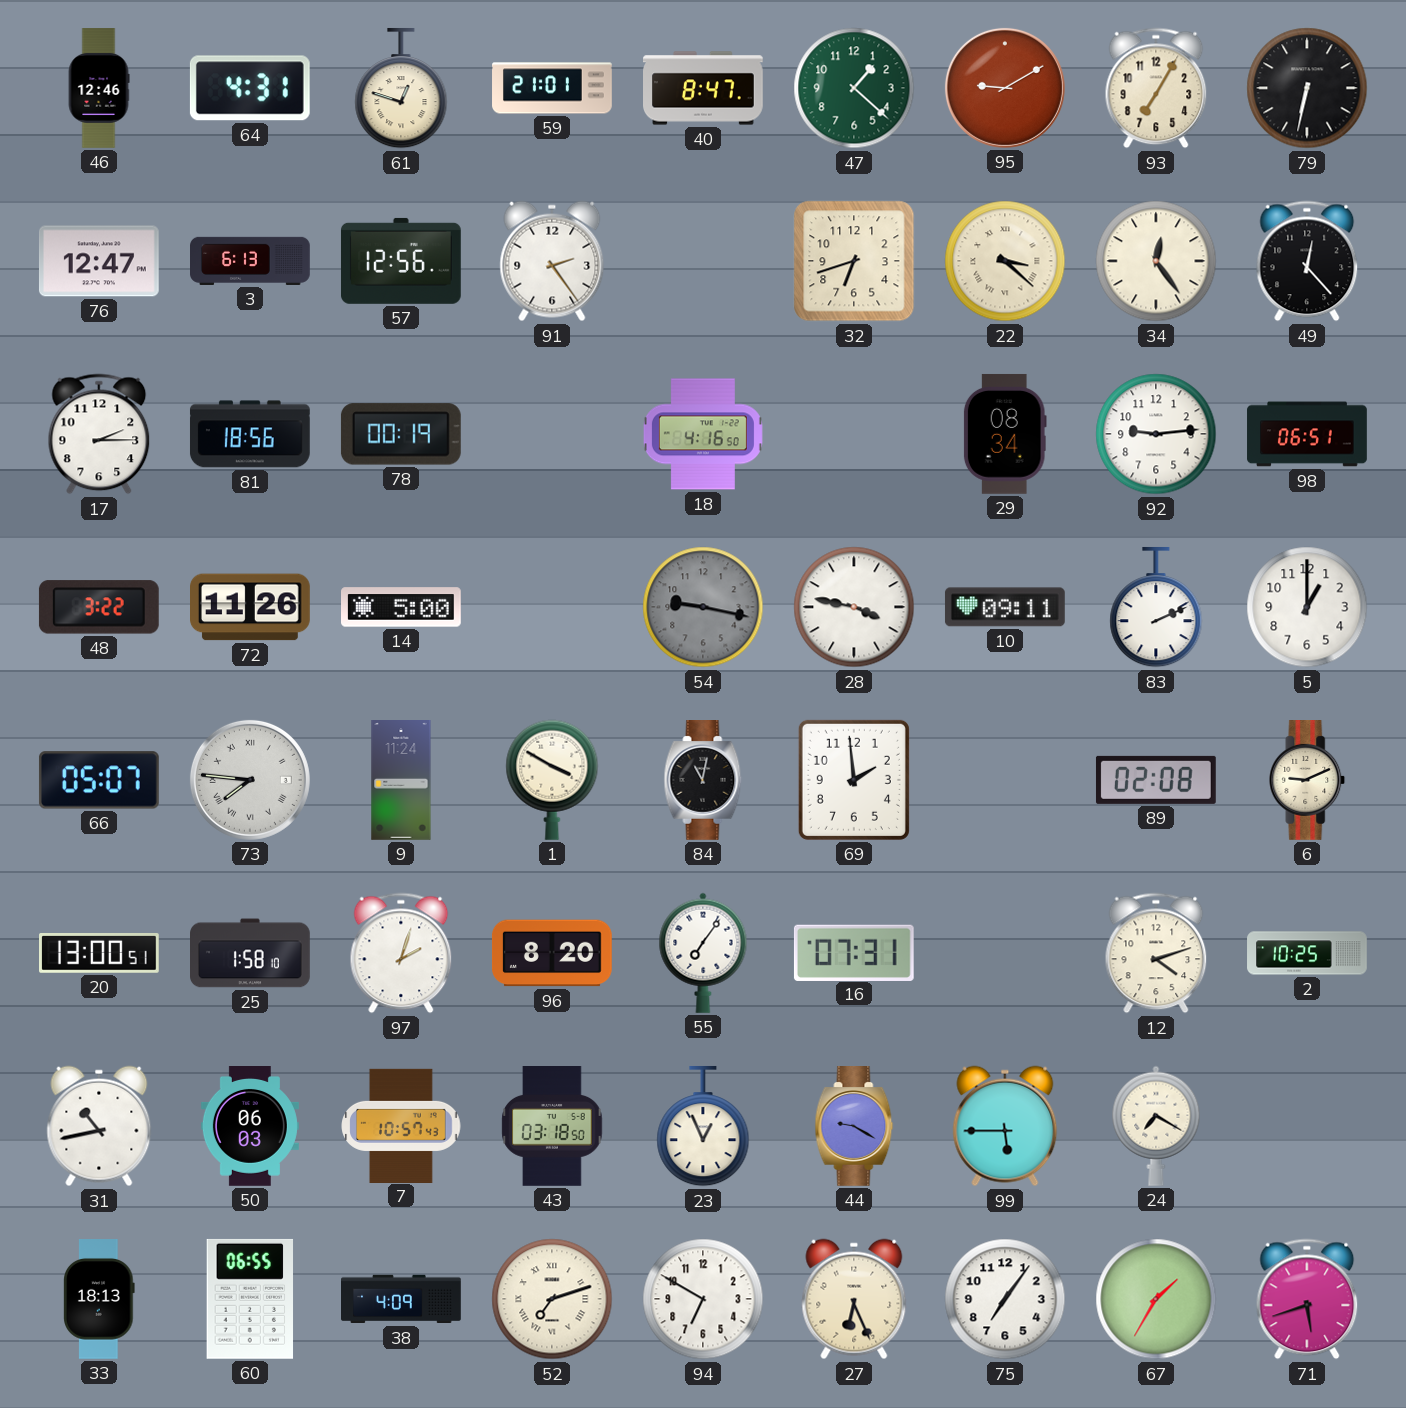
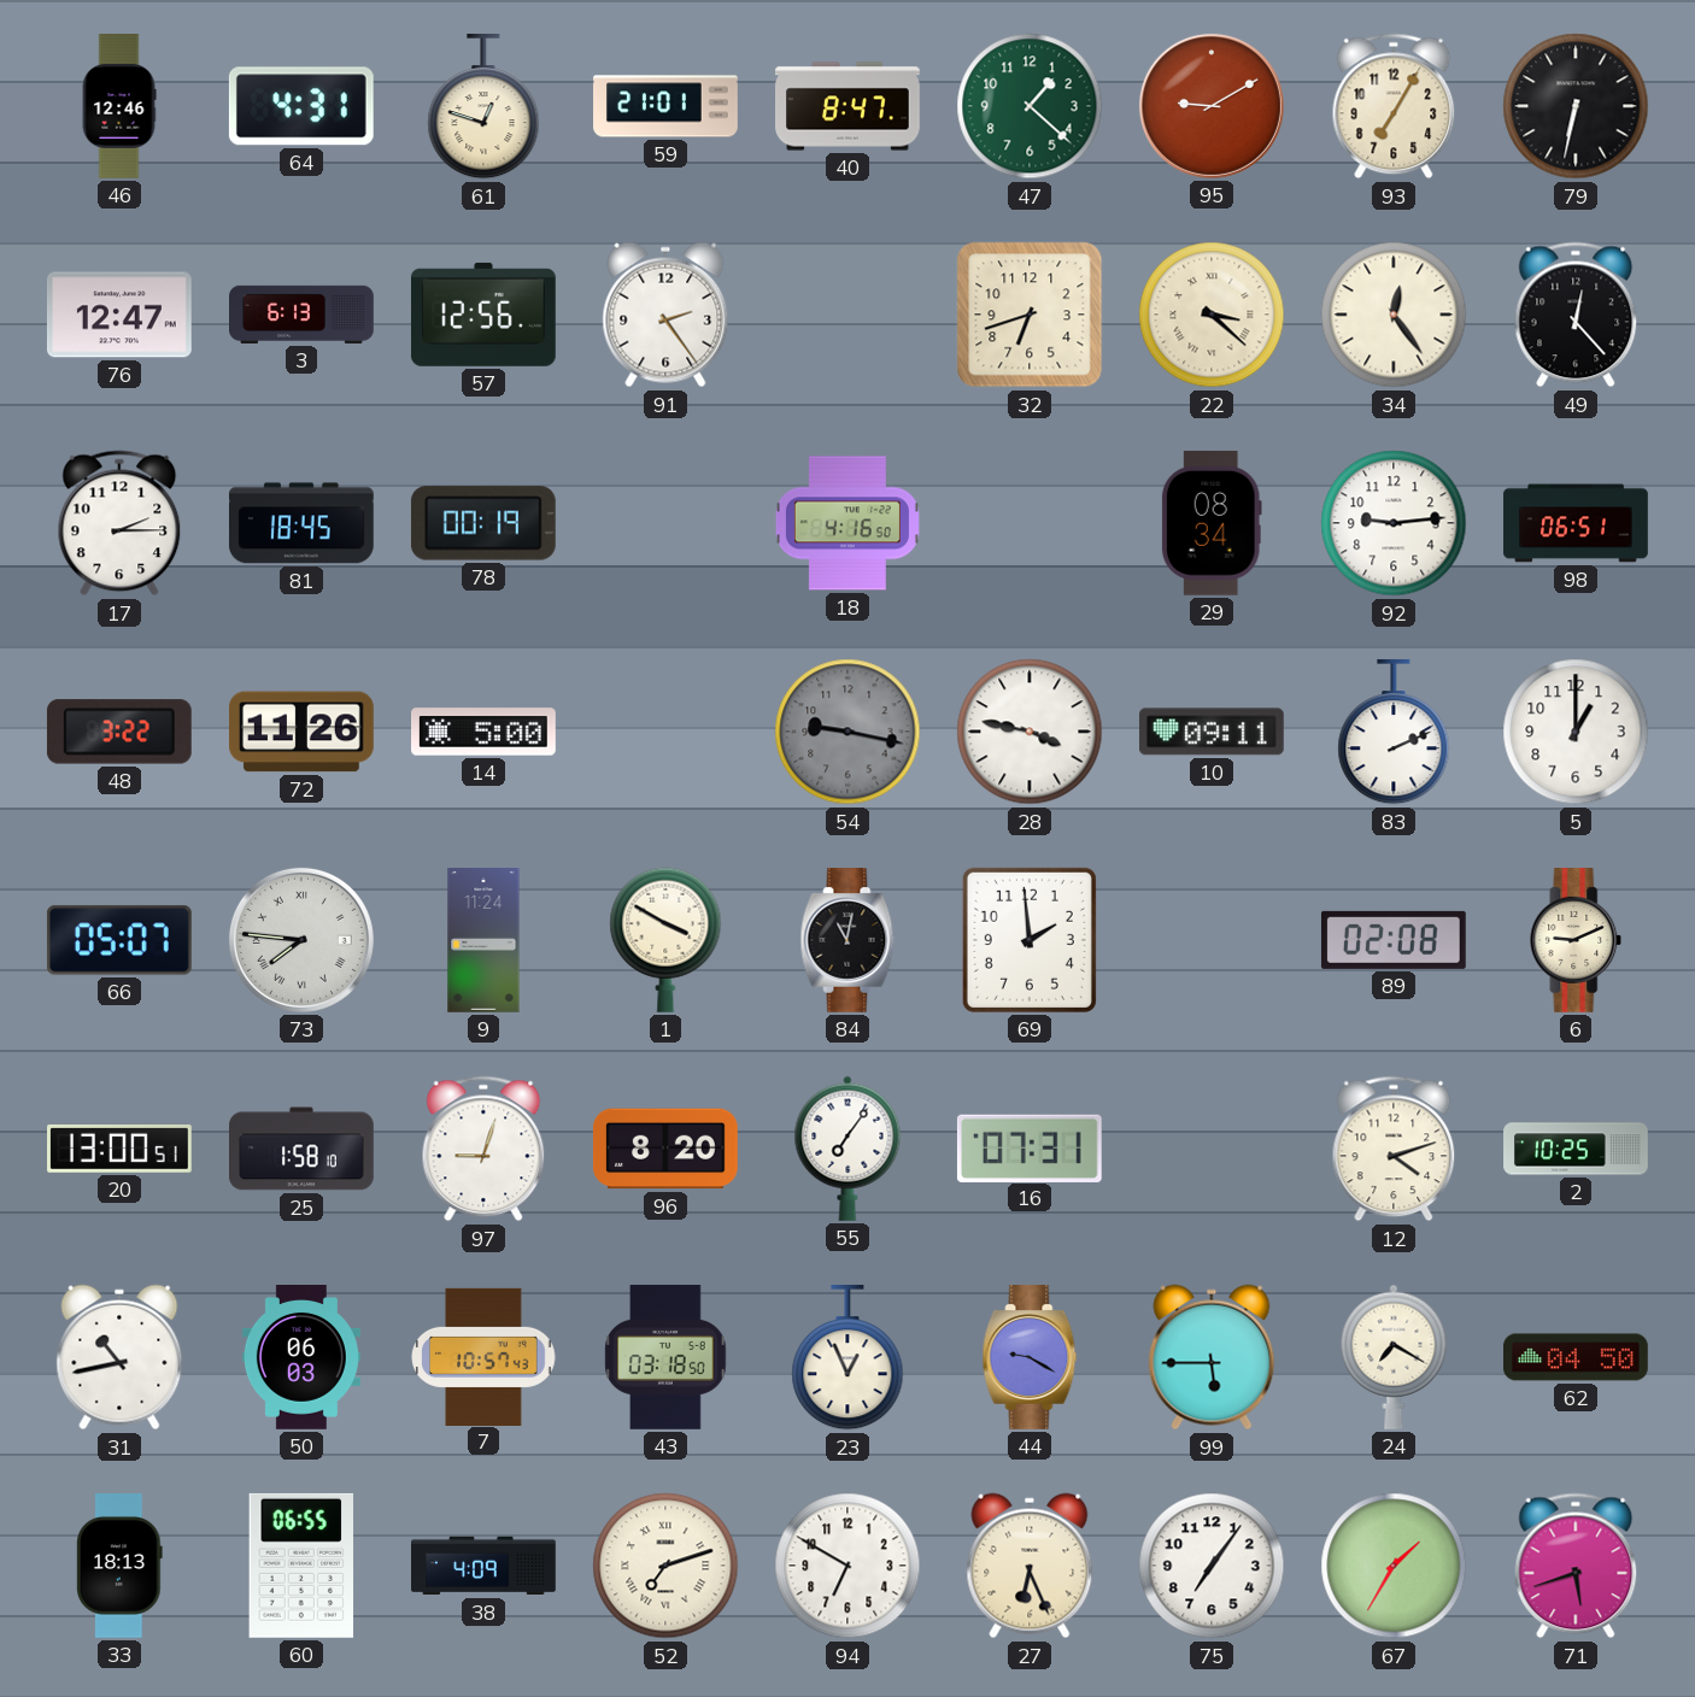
81: 18:56 -> 18:45 (301, 523)
97: 2:03 -> 9:03 (483, 1149)
62: none -> 04:50 (1577, 1357)
